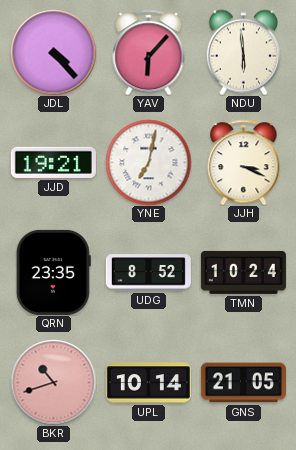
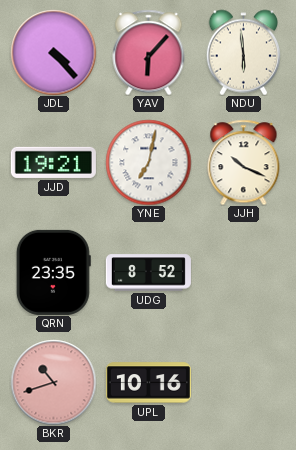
JJH: 3:19 -> 10:19 (244, 162)
TMN: 10:24 -> none (243, 272)
UPL: 10:14 -> 10:16 (148, 383)
GNS: 21:05 -> none (243, 383)
